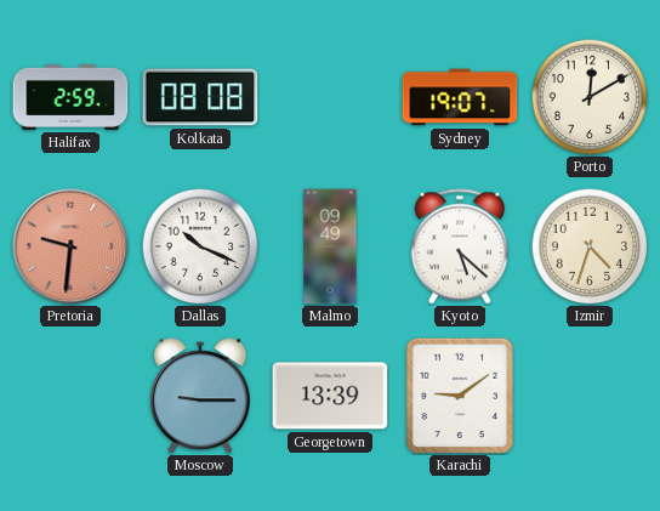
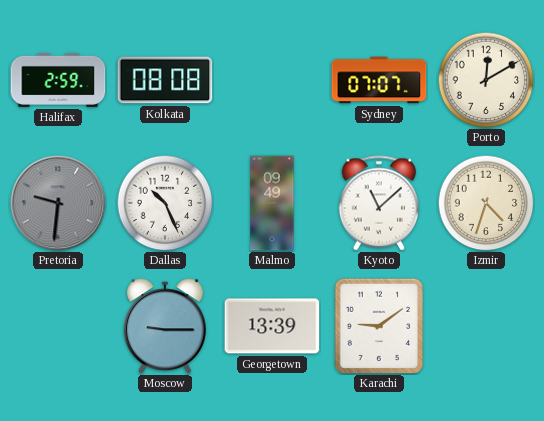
Sydney: 19:07 -> 07:07 (379, 80)
Pretoria dial: salmon -> grey (58, 203)
Dallas: 10:19 -> 10:26 (165, 203)
Kyoto: 5:22 -> 11:08 (379, 203)
